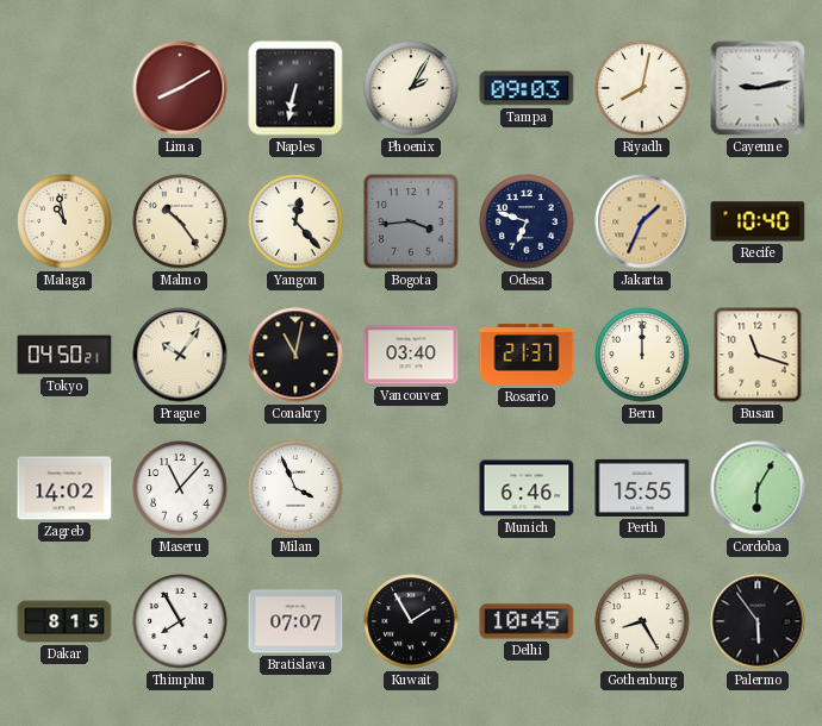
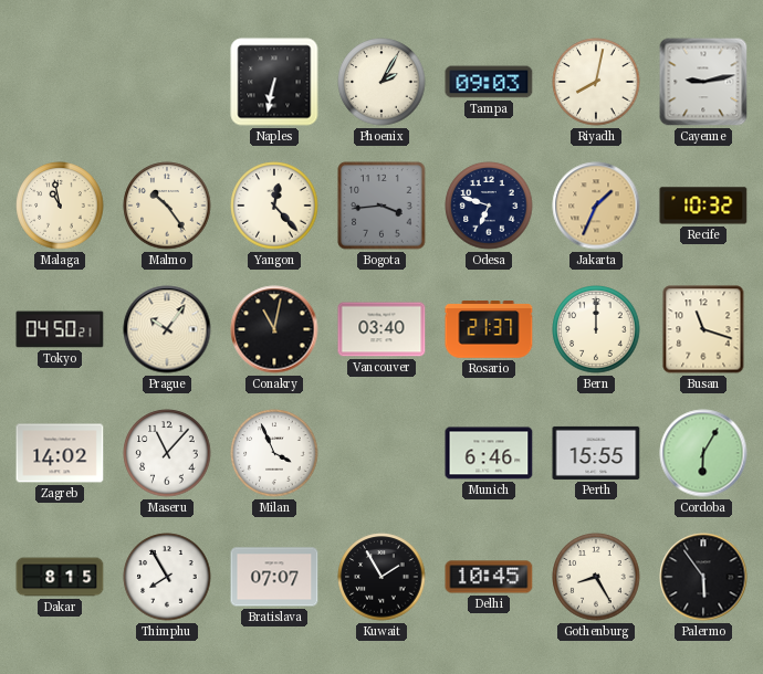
Lima: 8:10 -> none (180, 88)
Recife: 10:40 -> 10:32 (703, 206)
